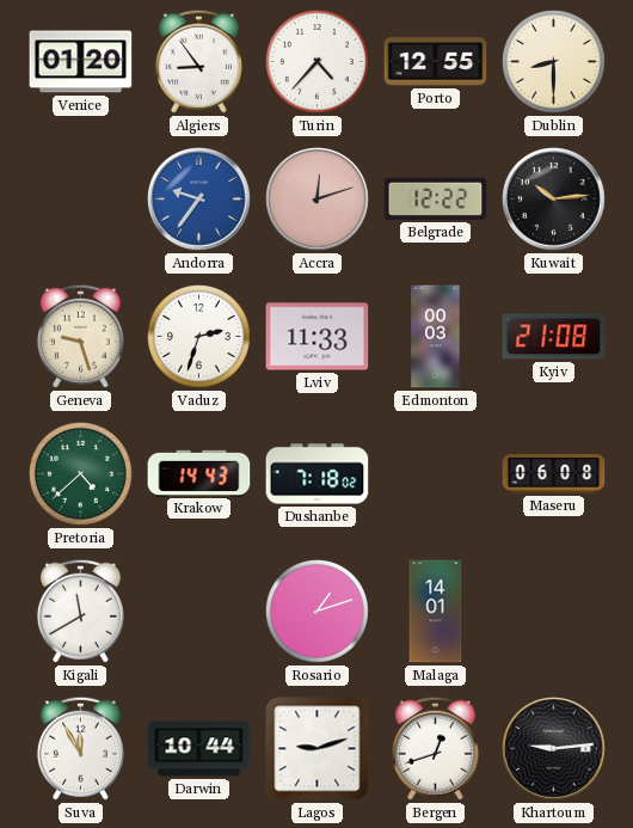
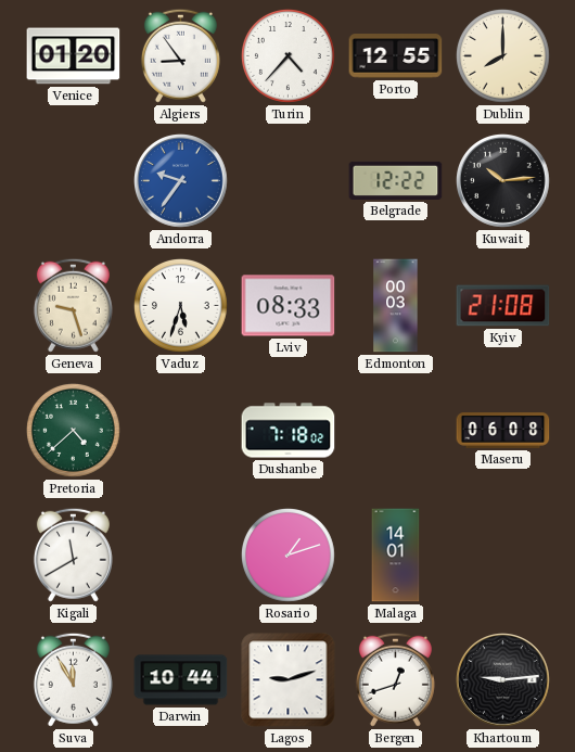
Dublin: 8:30 -> 8:00 (502, 55)
Accra: 12:12 -> none (318, 200)
Vaduz: 2:33 -> 5:33 (180, 305)
Lviv: 11:33 -> 08:33 (289, 306)
Krakow: 14:43 -> none (199, 473)
